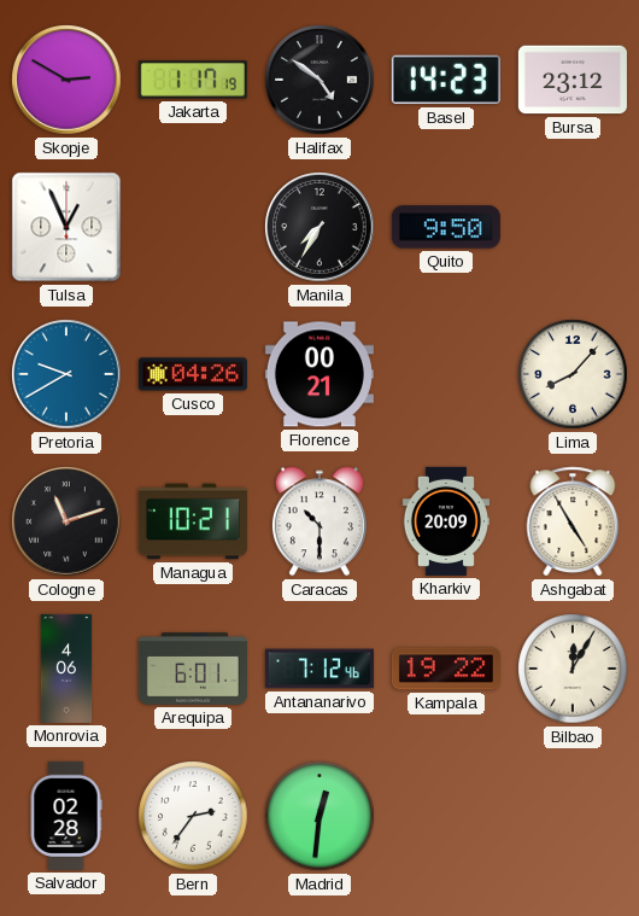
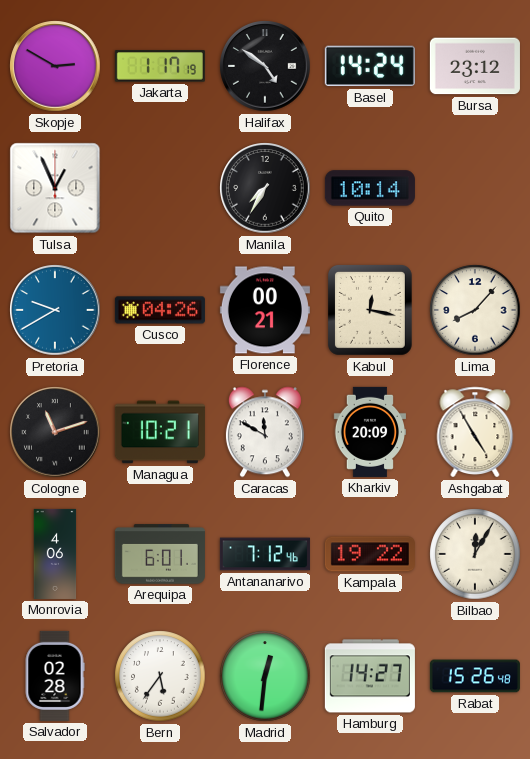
Basel: 14:23 -> 14:24 (370, 66)
Quito: 9:50 -> 10:14 (370, 188)
Kabul: none -> 12:17 (370, 310)
Caracas: 10:30 -> 11:50 (265, 432)
Bern: 2:36 -> 5:36 (160, 676)
Hamburg: none -> 14:27 (370, 676)
Rabat: none -> 15:26 (475, 676)
